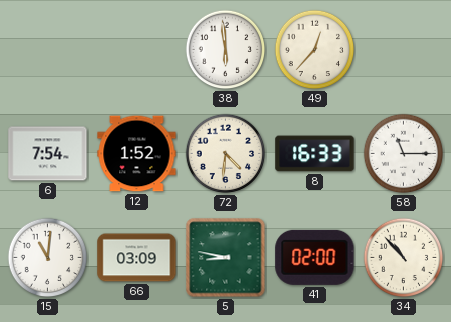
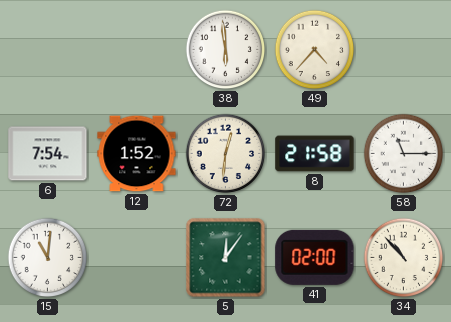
49: 12:37 -> 4:37 (315, 50)
72: 4:31 -> 12:31 (226, 154)
8: 16:33 -> 21:58 (315, 154)
66: 03:09 -> none (137, 258)
5: 8:47 -> 12:06 (226, 258)
